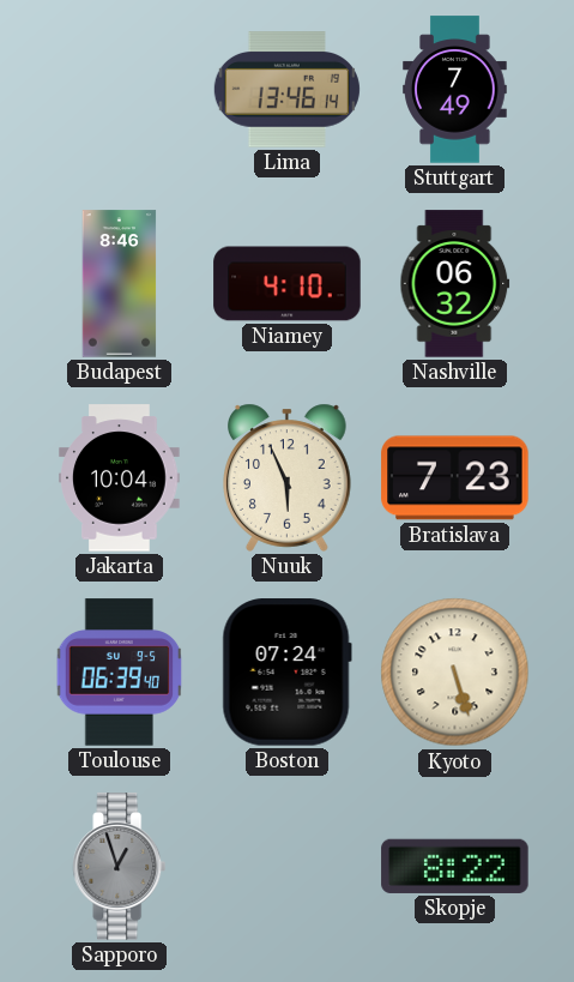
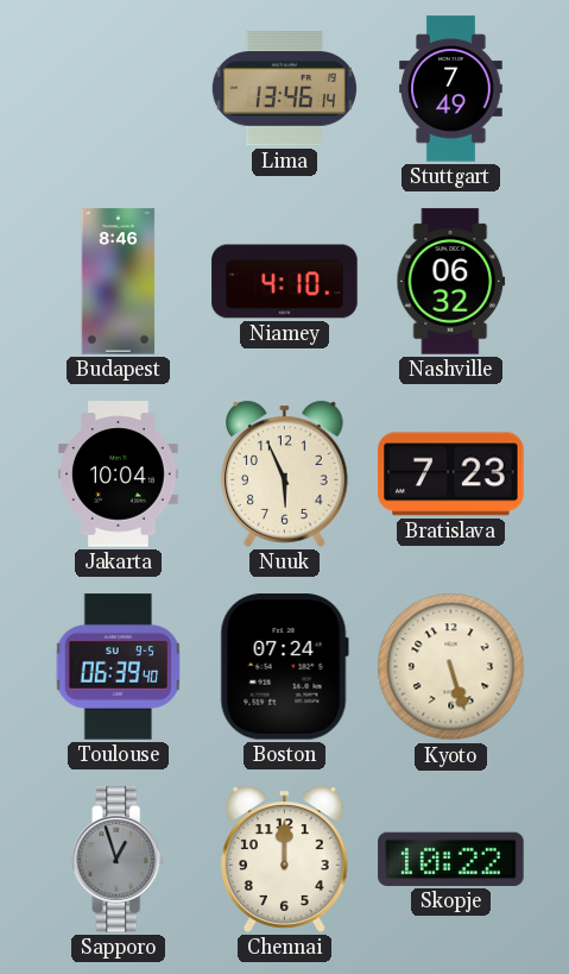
Chennai: none -> 12:00 (285, 859)
Skopje: 8:22 -> 10:22 (451, 859)
